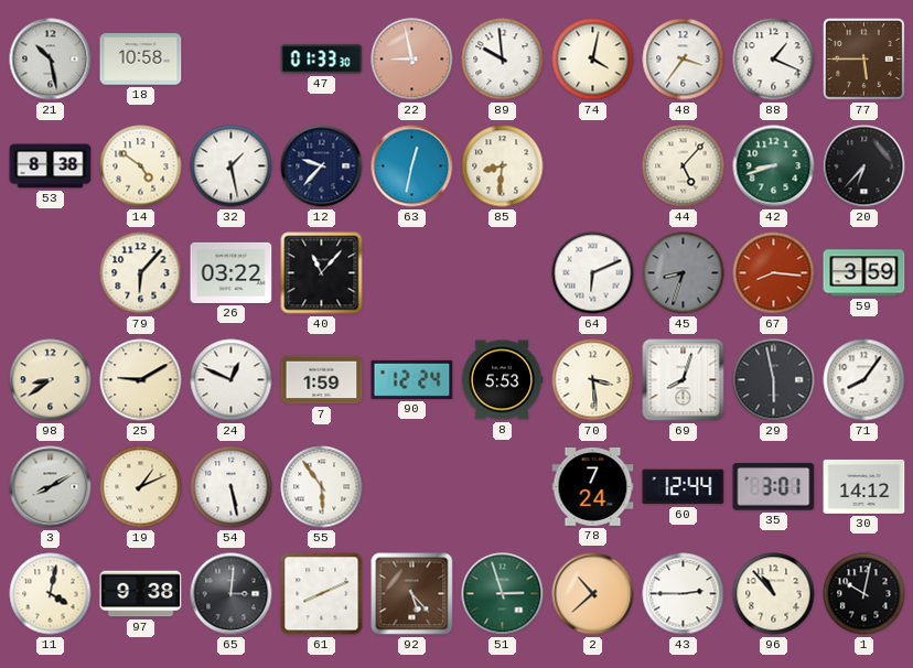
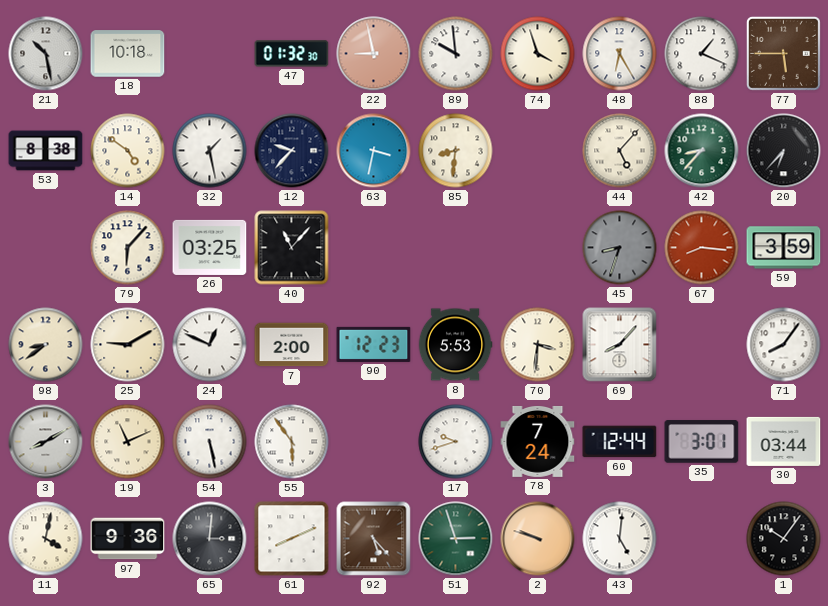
18: 10:58 -> 10:18 (128, 54)
47: 01:33 -> 01:32 (292, 54)
74: 4:02 -> 3:57 (538, 54)
48: 3:36 -> 6:25 (620, 54)
63: 12:32 -> 3:32 (374, 151)
42: 8:42 -> 8:37 (702, 151)
26: 03:22 -> 03:25 (210, 247)
64: 6:11 -> none (593, 273)
7: 1:59 -> 2:00 (292, 345)
90: 12:24 -> 12:23 (374, 344)
70: 3:29 -> 3:31 (538, 345)
69: 8:03 -> 8:07 (620, 345)
29: 5:58 -> none (774, 380)
19: 1:11 -> 11:11 (128, 442)
17: none -> 9:42 (456, 442)
30: 14:12 -> 03:44 (784, 441)
97: 9:38 -> 9:36 (128, 539)
2: 10:38 -> 9:48 (538, 539)
43: 2:45 -> 5:01 (620, 539)
96: 10:53 -> none (774, 594)
1: 10:02 -> 10:06 (784, 539)
